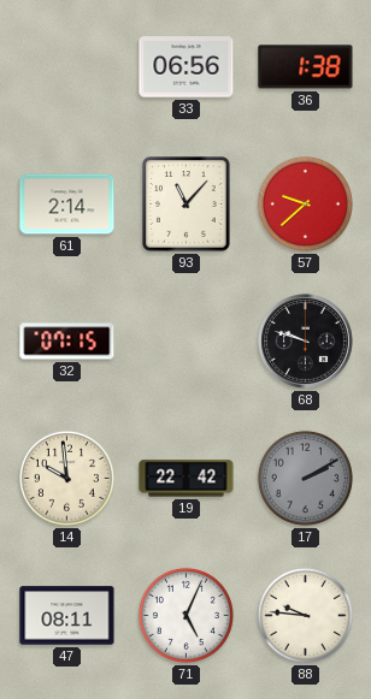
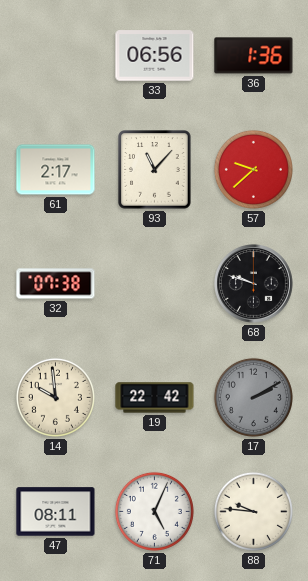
36: 1:38 -> 1:36 (254, 56)
61: 2:14 -> 2:17 (56, 170)
32: 07:15 -> 07:38 (56, 284)
